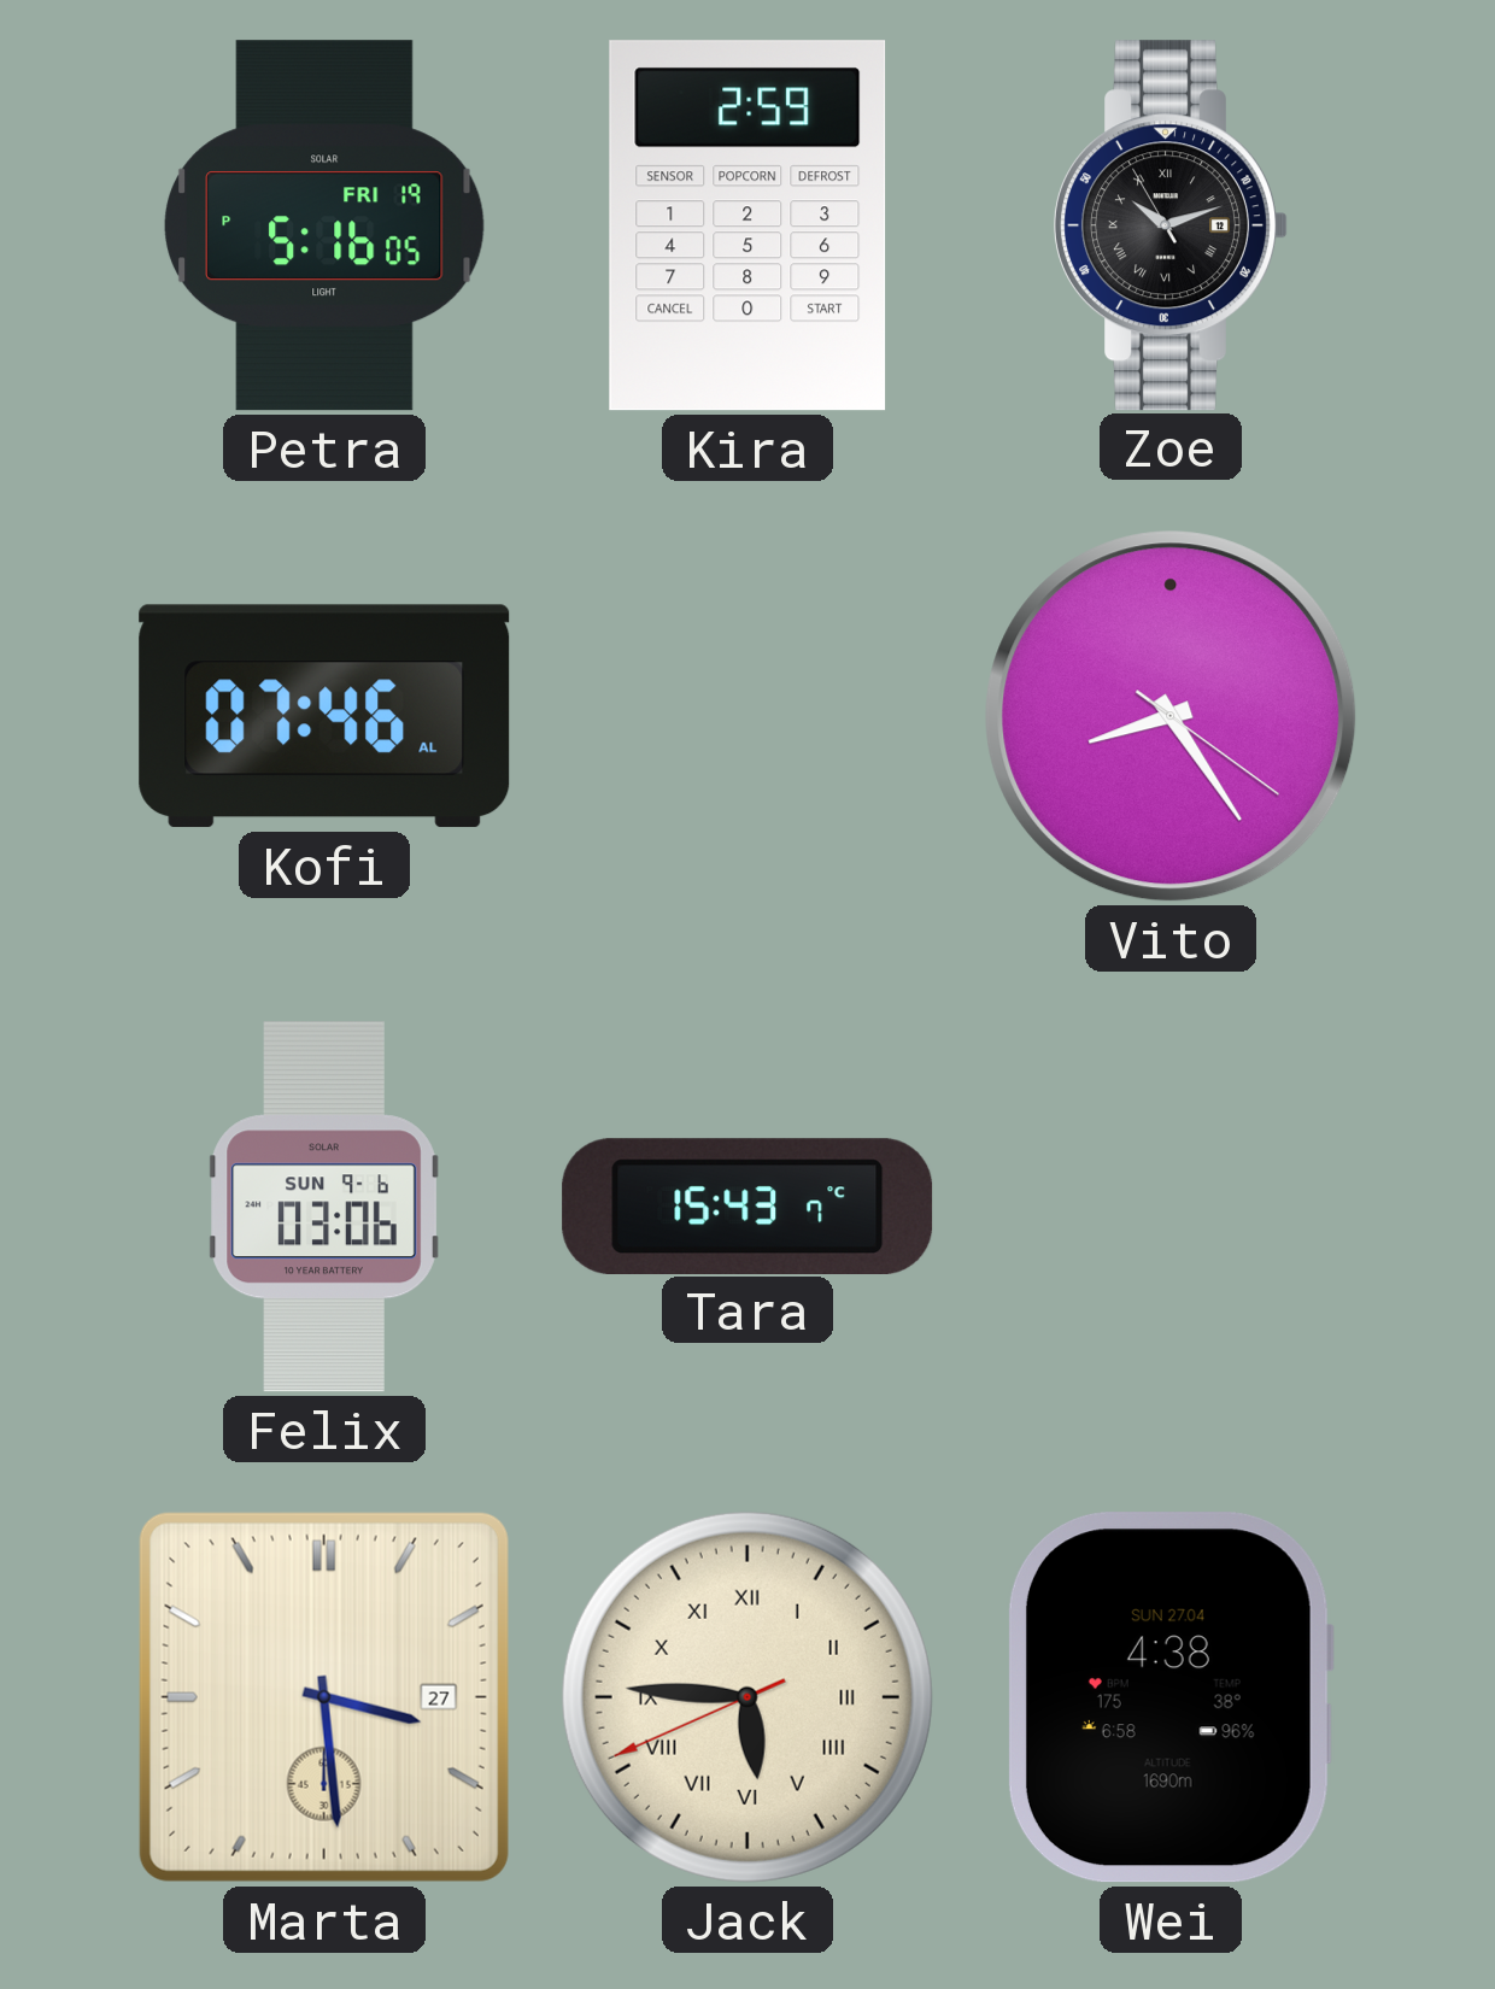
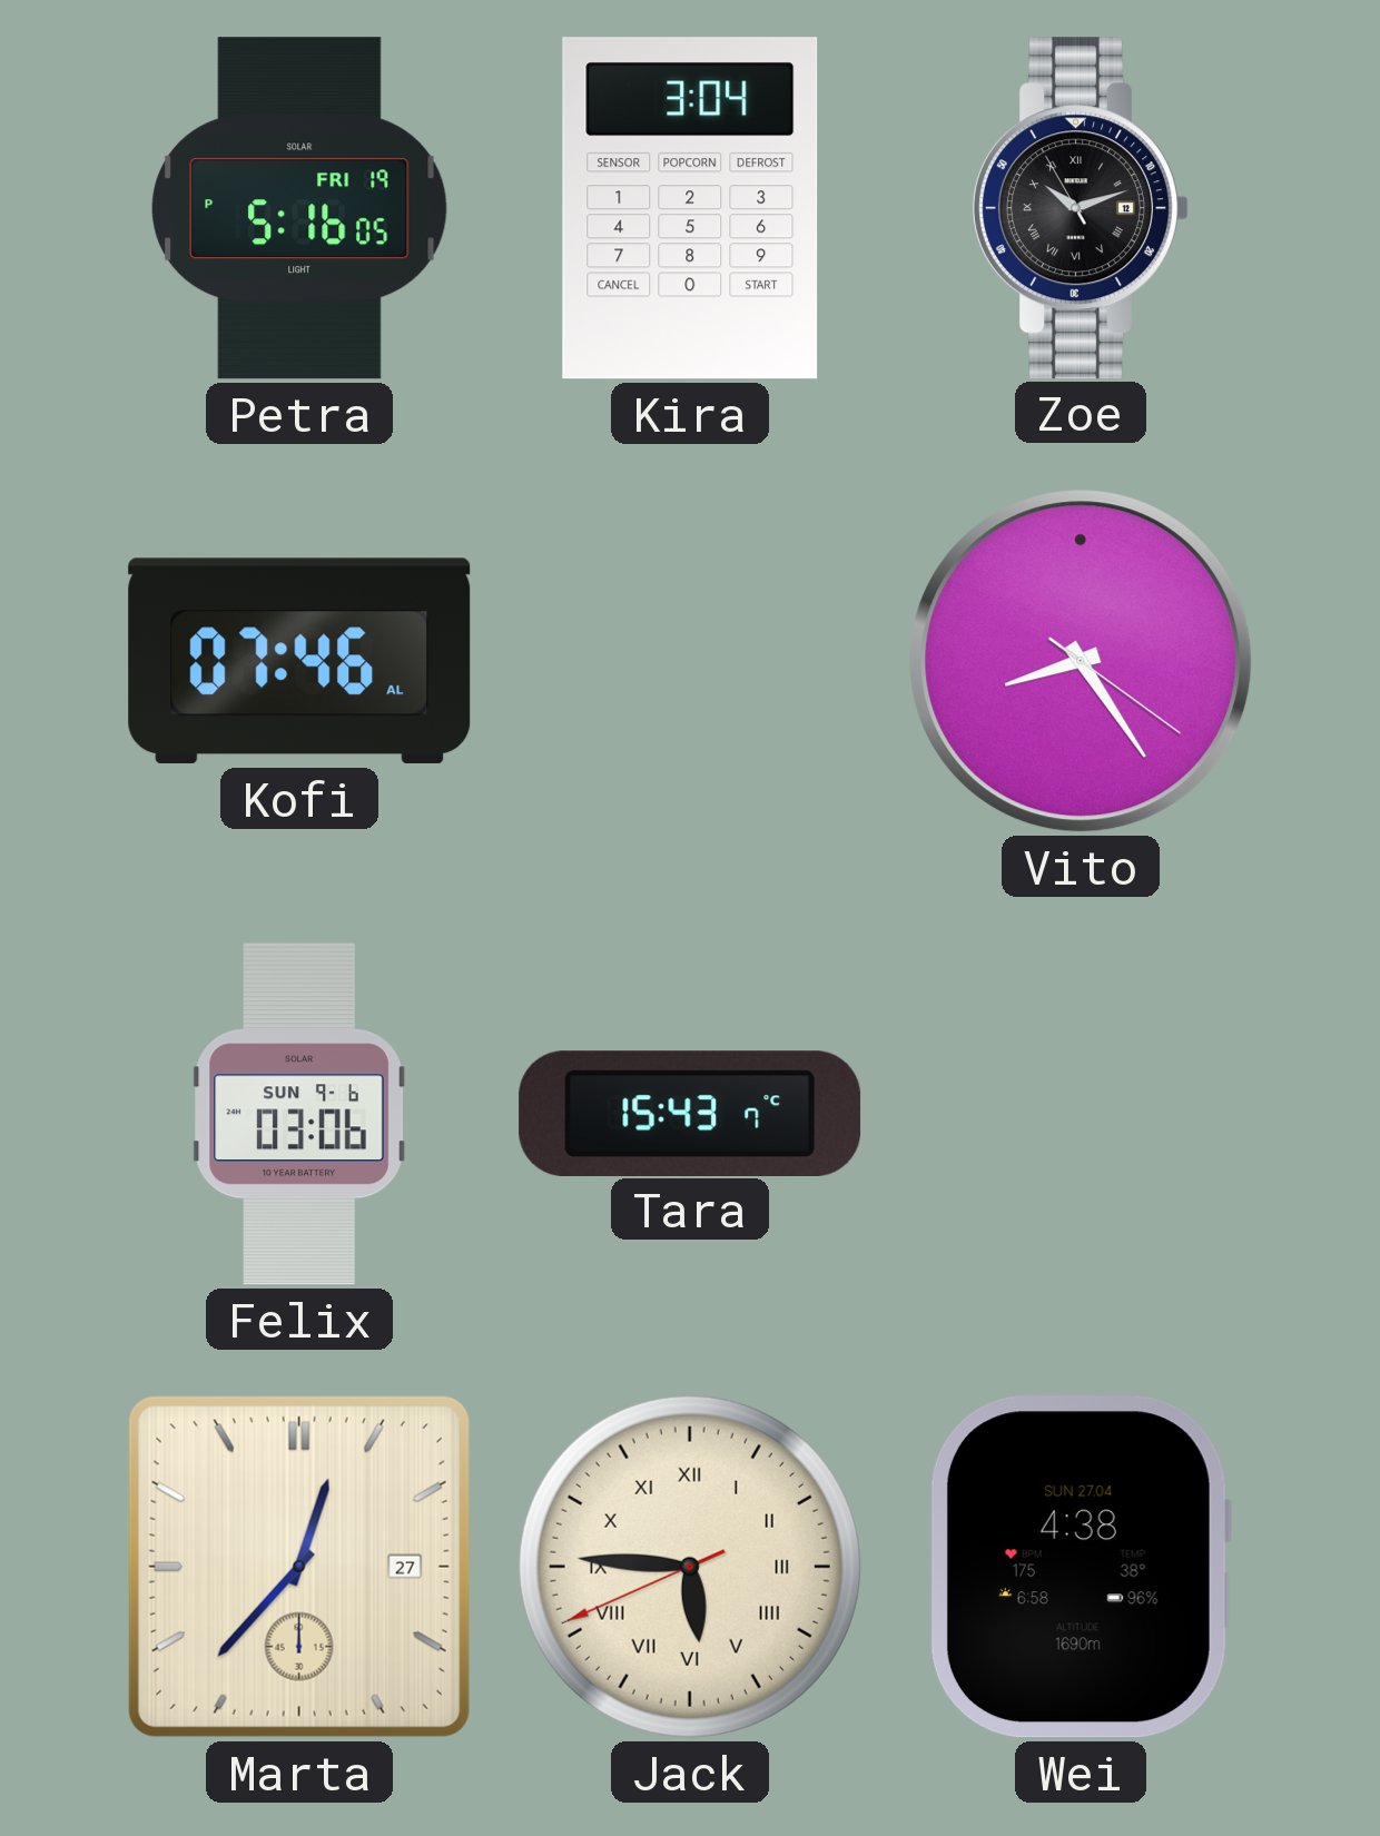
Kira: 2:59 -> 3:04 (690, 208)
Marta: 3:29 -> 12:37 (299, 1567)
